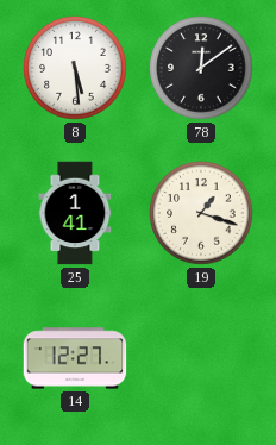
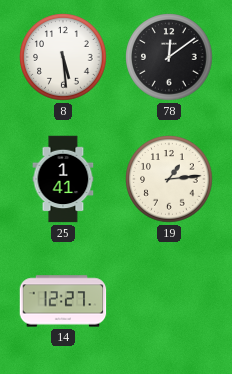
19: 1:18 -> 1:14 (169, 179)
